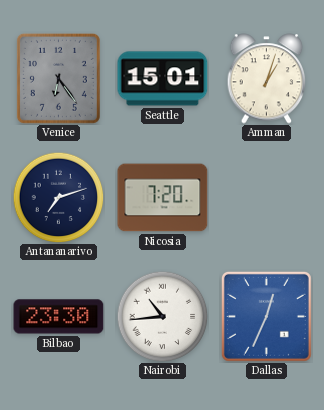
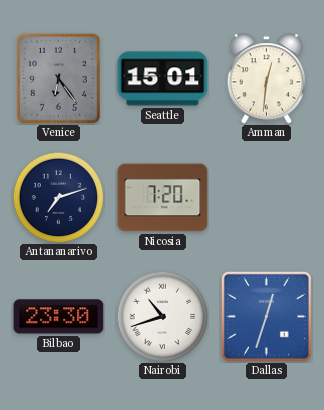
Amman: 1:03 -> 12:31 (267, 79)
Nairobi: 10:44 -> 10:42 (162, 316)
Dallas: 12:34 -> 12:33 (266, 316)
